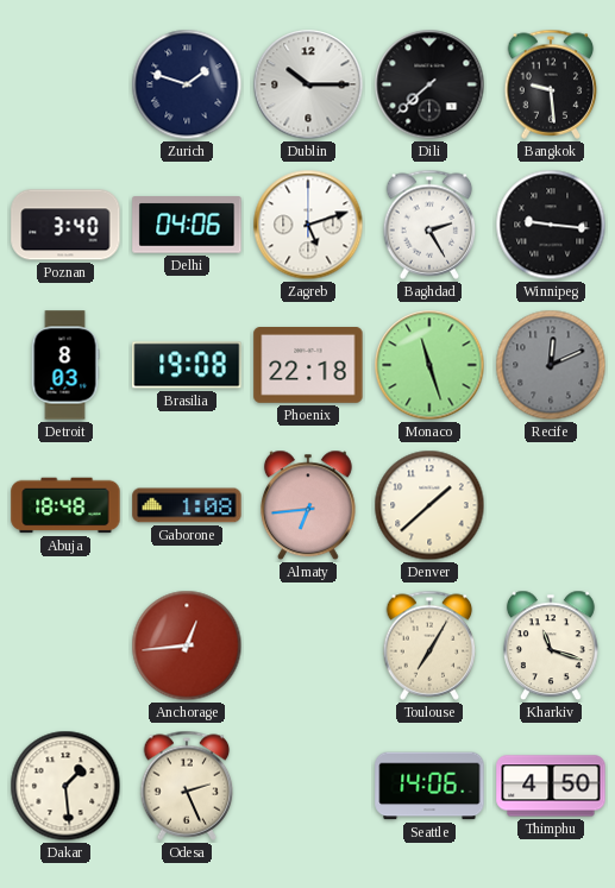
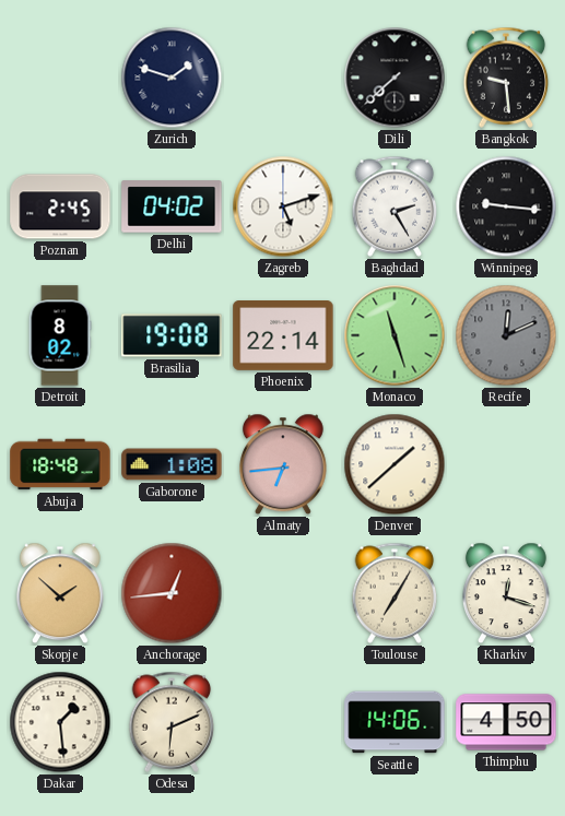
Dublin: 10:15 -> none (308, 84)
Poznan: 3:40 -> 2:45 (60, 206)
Delhi: 04:06 -> 04:02 (172, 206)
Detroit: 8:03 -> 8:02 (60, 335)
Phoenix: 22:18 -> 22:14 (283, 336)
Skopje: none -> 1:52 (60, 593)
Kharkiv: 11:18 -> 12:18 (506, 593)
Odesa: 2:26 -> 6:11 (172, 722)
